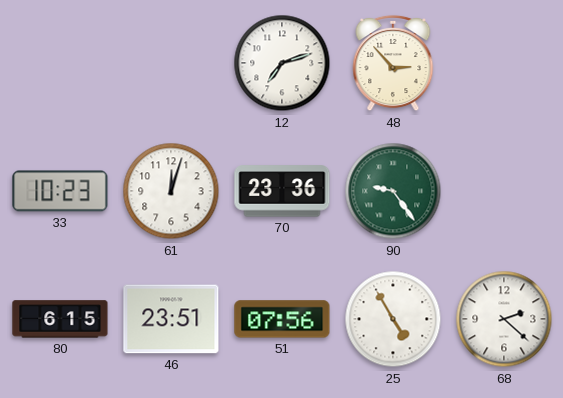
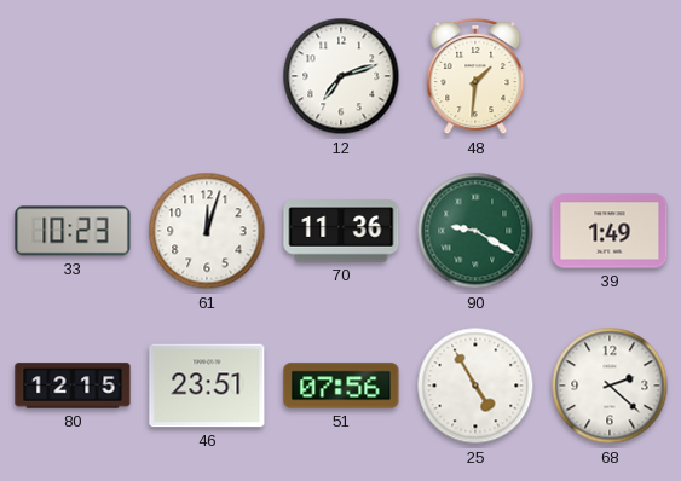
48: 2:53 -> 1:31 (475, 76)
70: 23:36 -> 11:36 (341, 231)
90: 9:24 -> 9:20 (475, 231)
39: none -> 1:49 (610, 231)
80: 6:15 -> 12:15 (73, 386)
